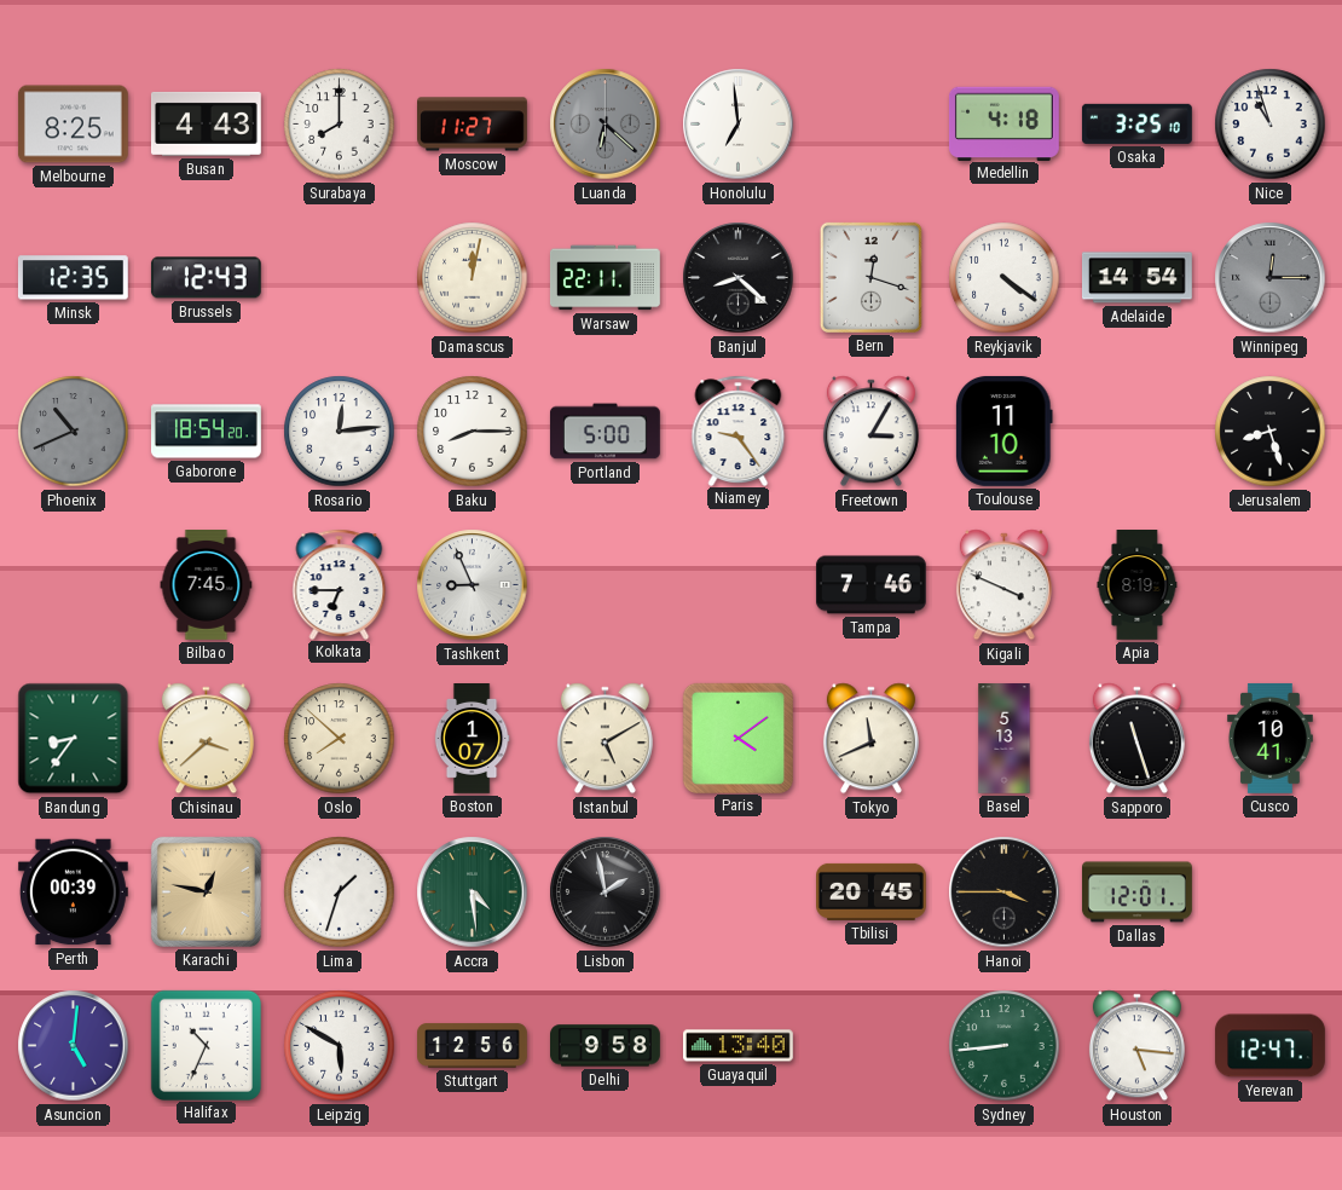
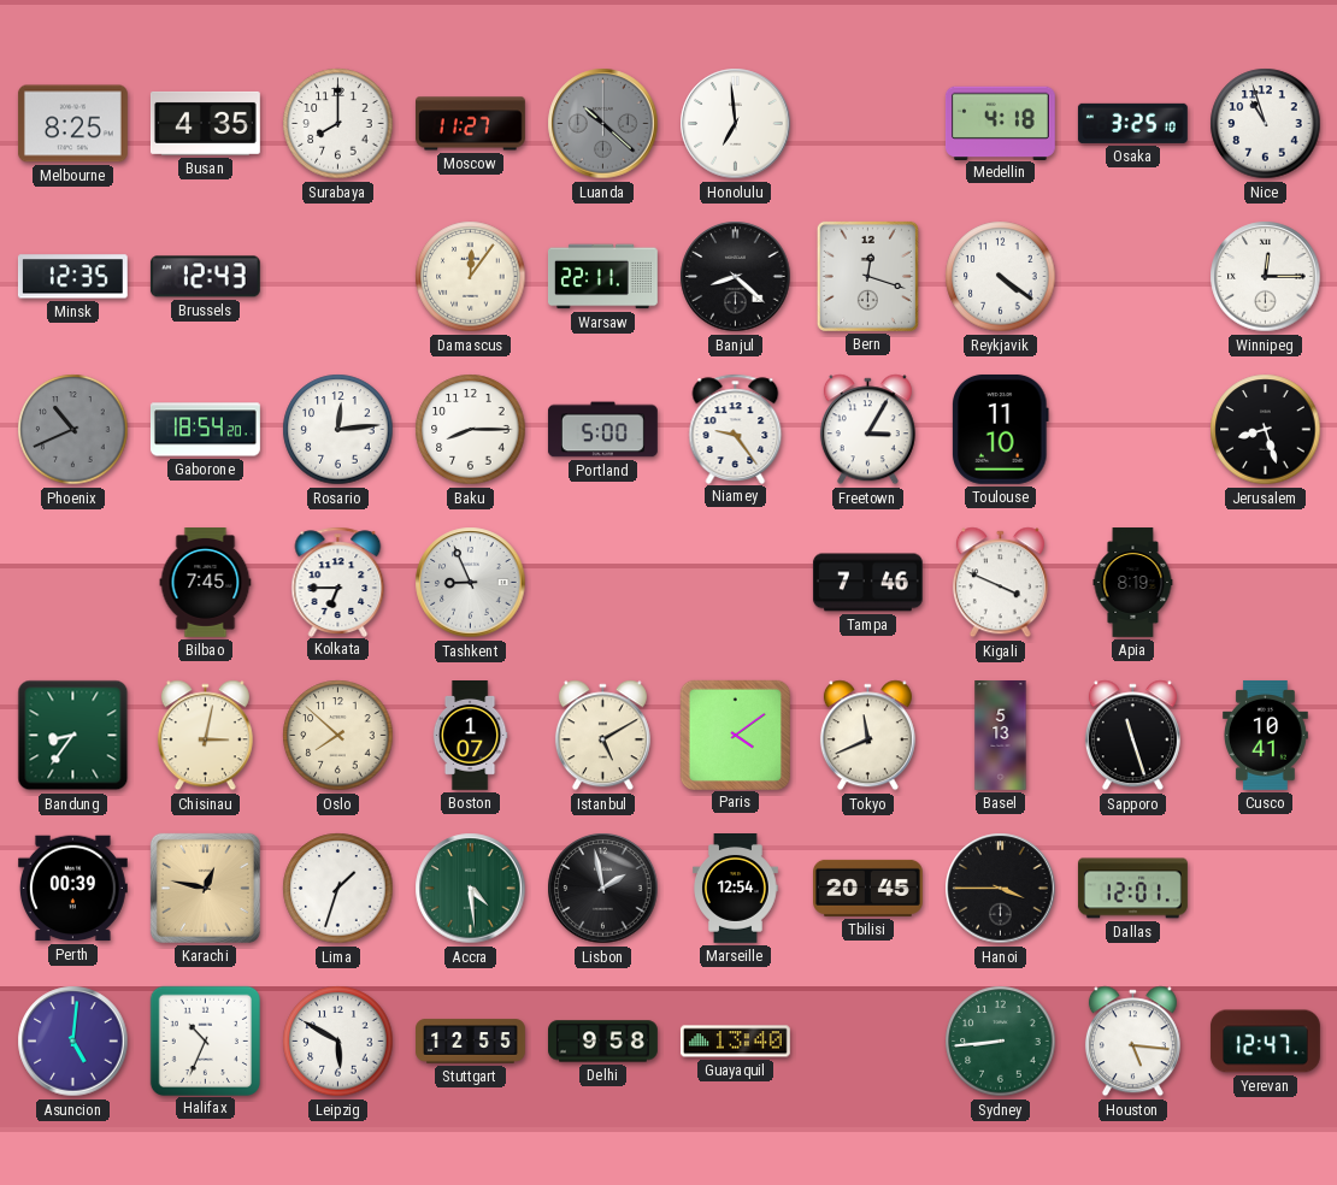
Busan: 4:43 -> 4:35 (205, 123)
Luanda: 6:22 -> 10:22 (603, 124)
Damascus: 12:02 -> 12:06 (471, 277)
Adelaide: 14:54 -> none (1136, 278)
Winnipeg dial: grey -> white (1266, 277)
Chisinau: 3:38 -> 3:02 (205, 736)
Marseille: none -> 12:54 (736, 889)
Stuttgart: 12:56 -> 12:55 (471, 1042)
